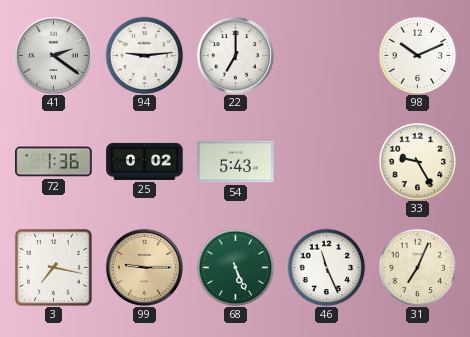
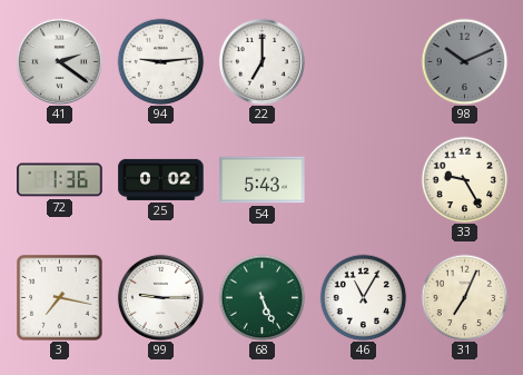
98 dial: white -> grey (464, 61)
99 dial: champagne -> white (160, 297)
46: 11:26 -> 11:05 (363, 297)
